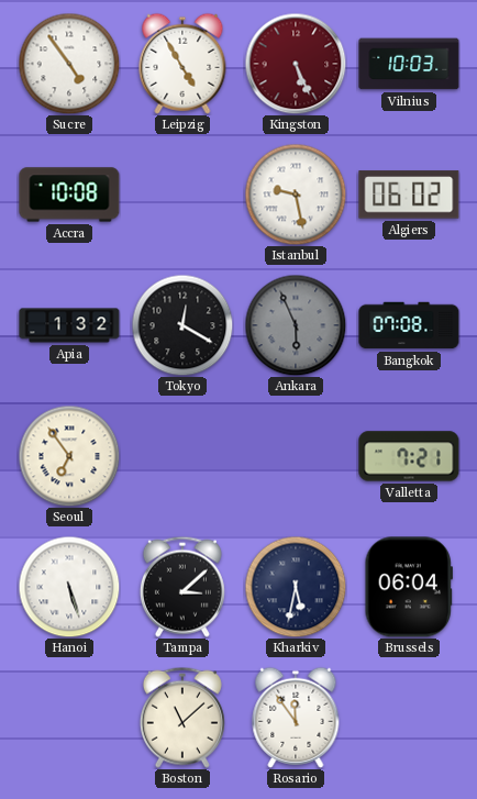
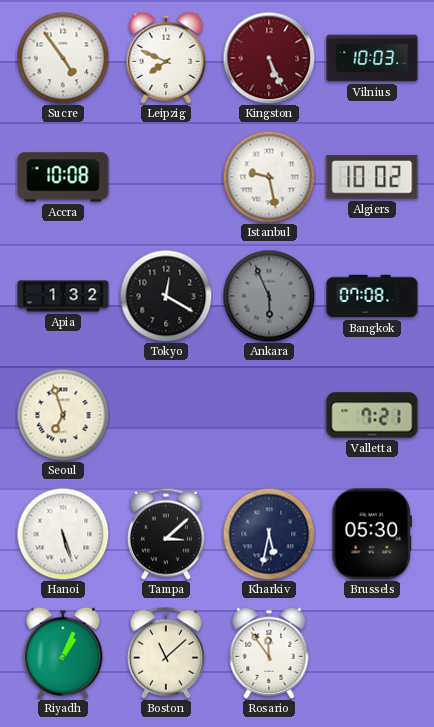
Leipzig: 4:55 -> 7:49 (166, 58)
Algiers: 06:02 -> 10:02 (372, 177)
Seoul: 6:54 -> 6:57 (63, 415)
Brussels: 06:04 -> 05:30 (371, 534)
Riyadh: none -> 1:04 (63, 653)
